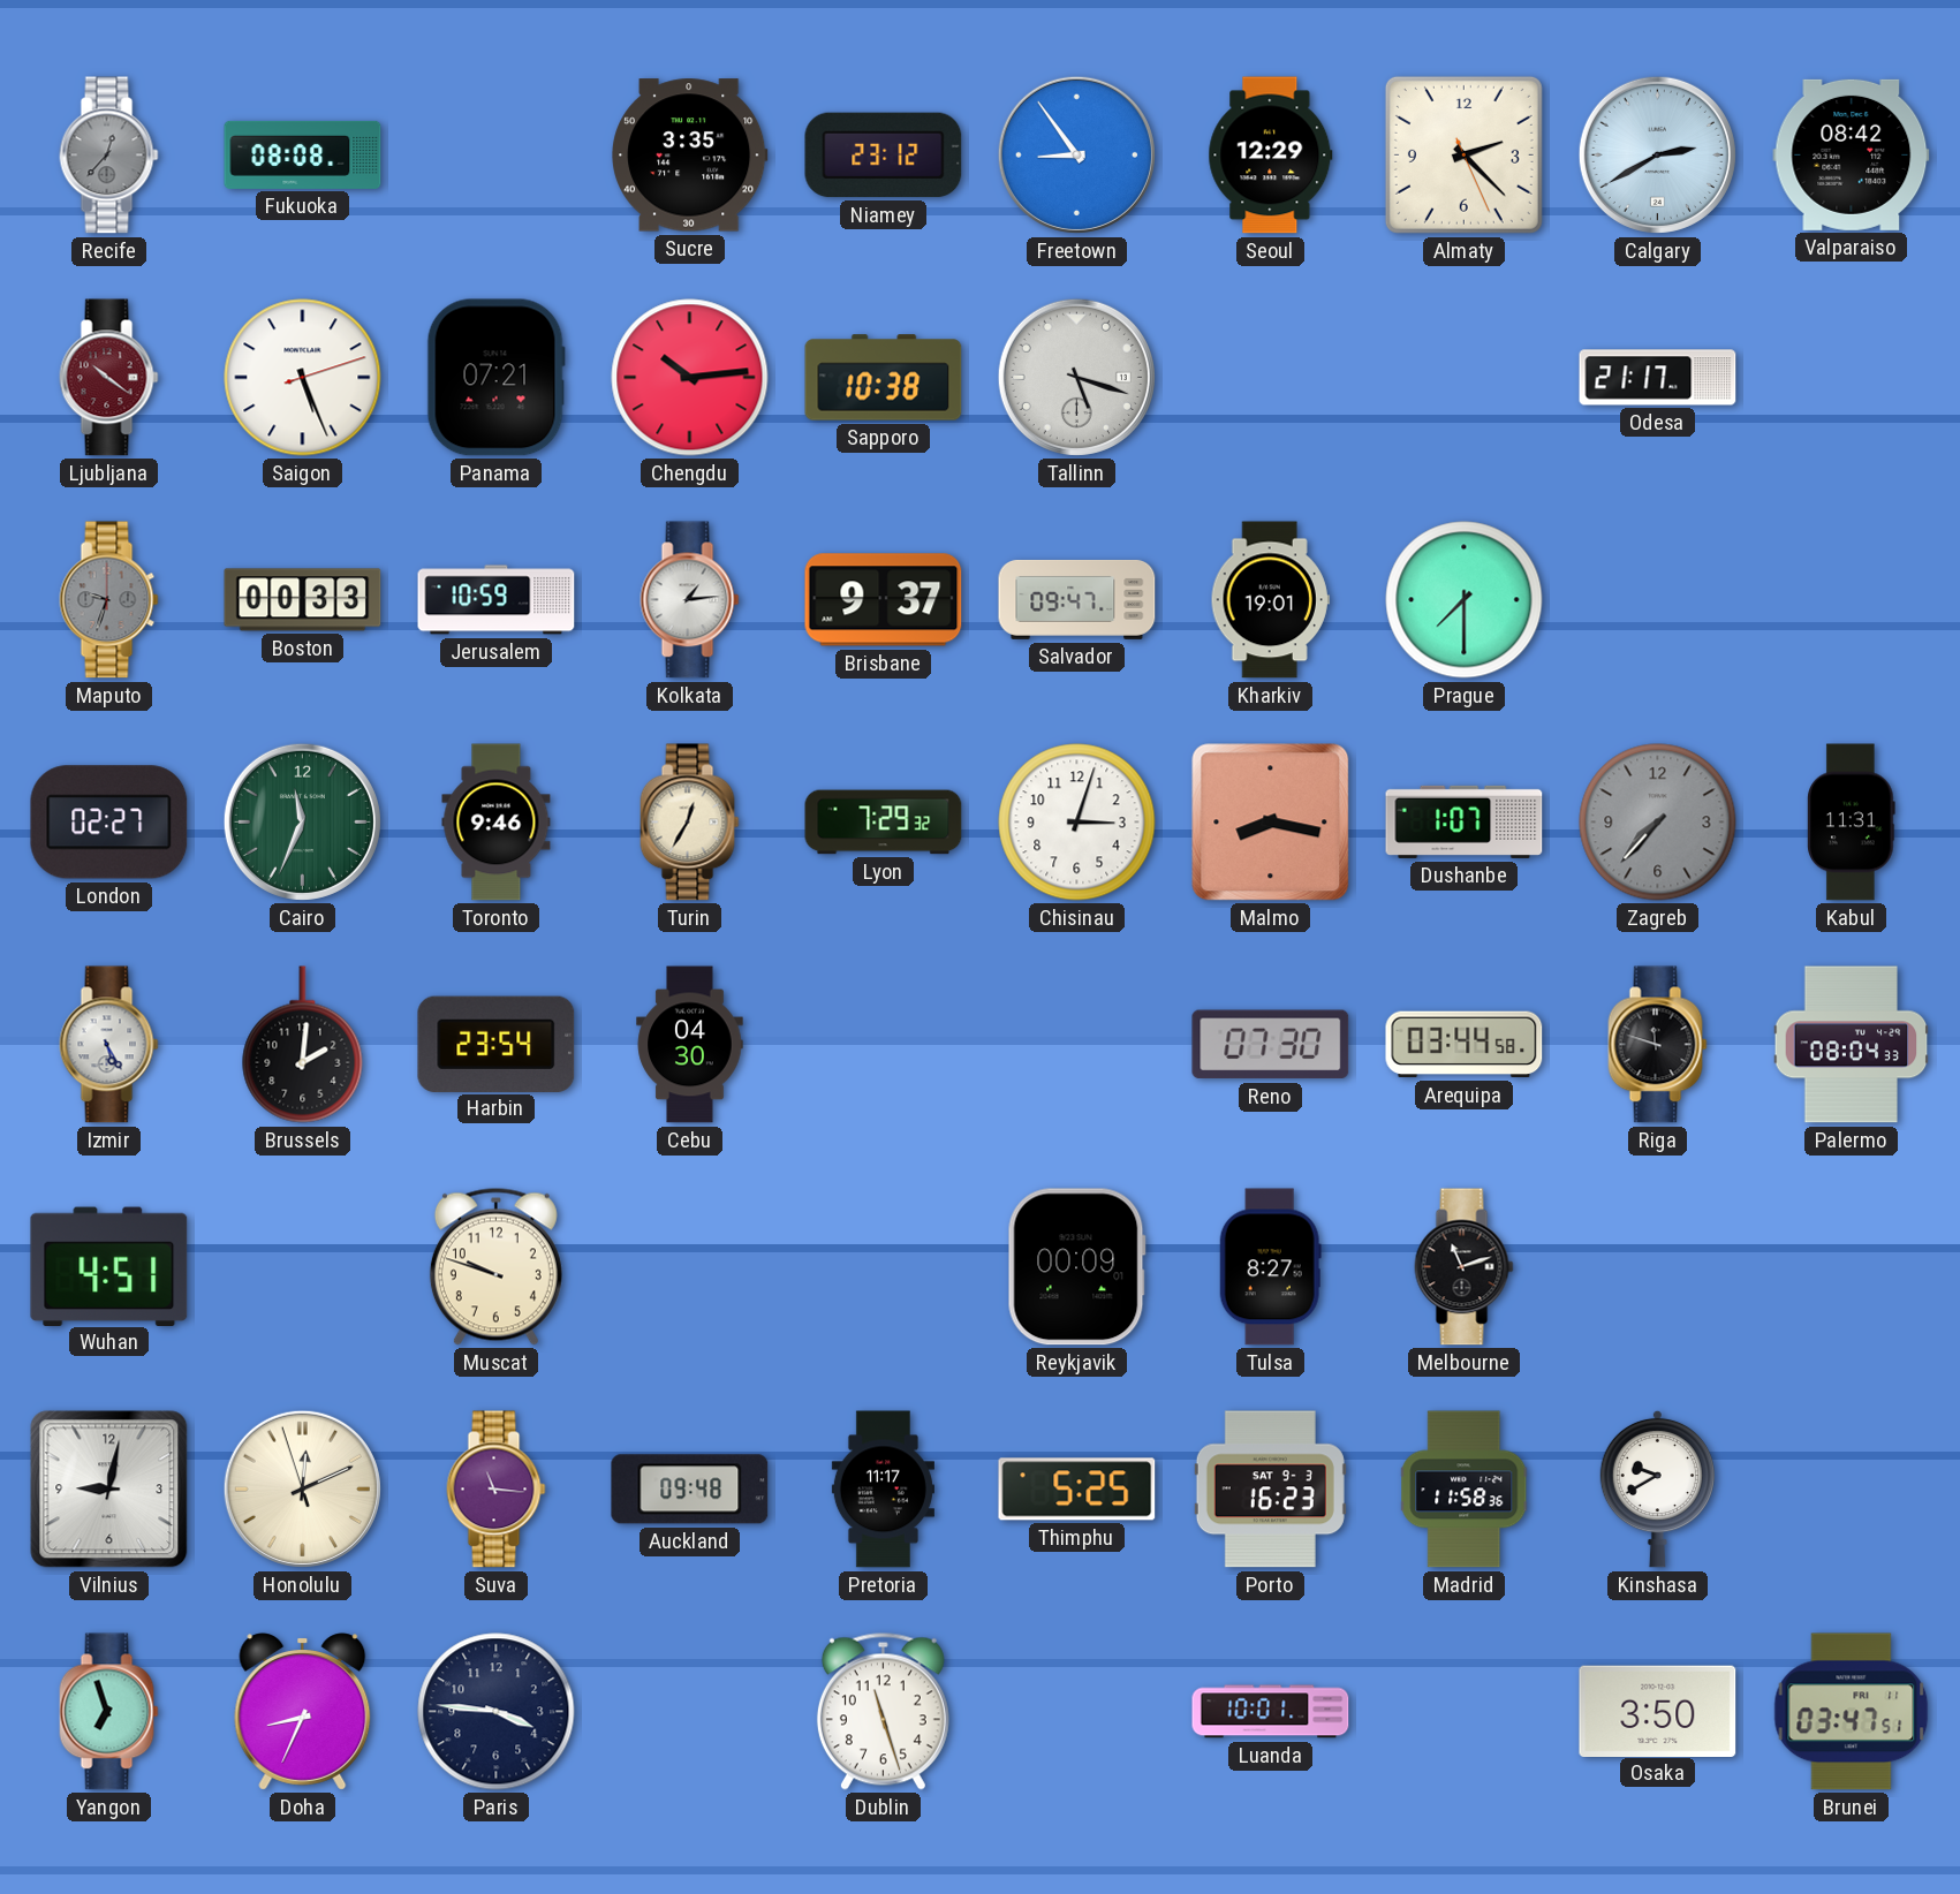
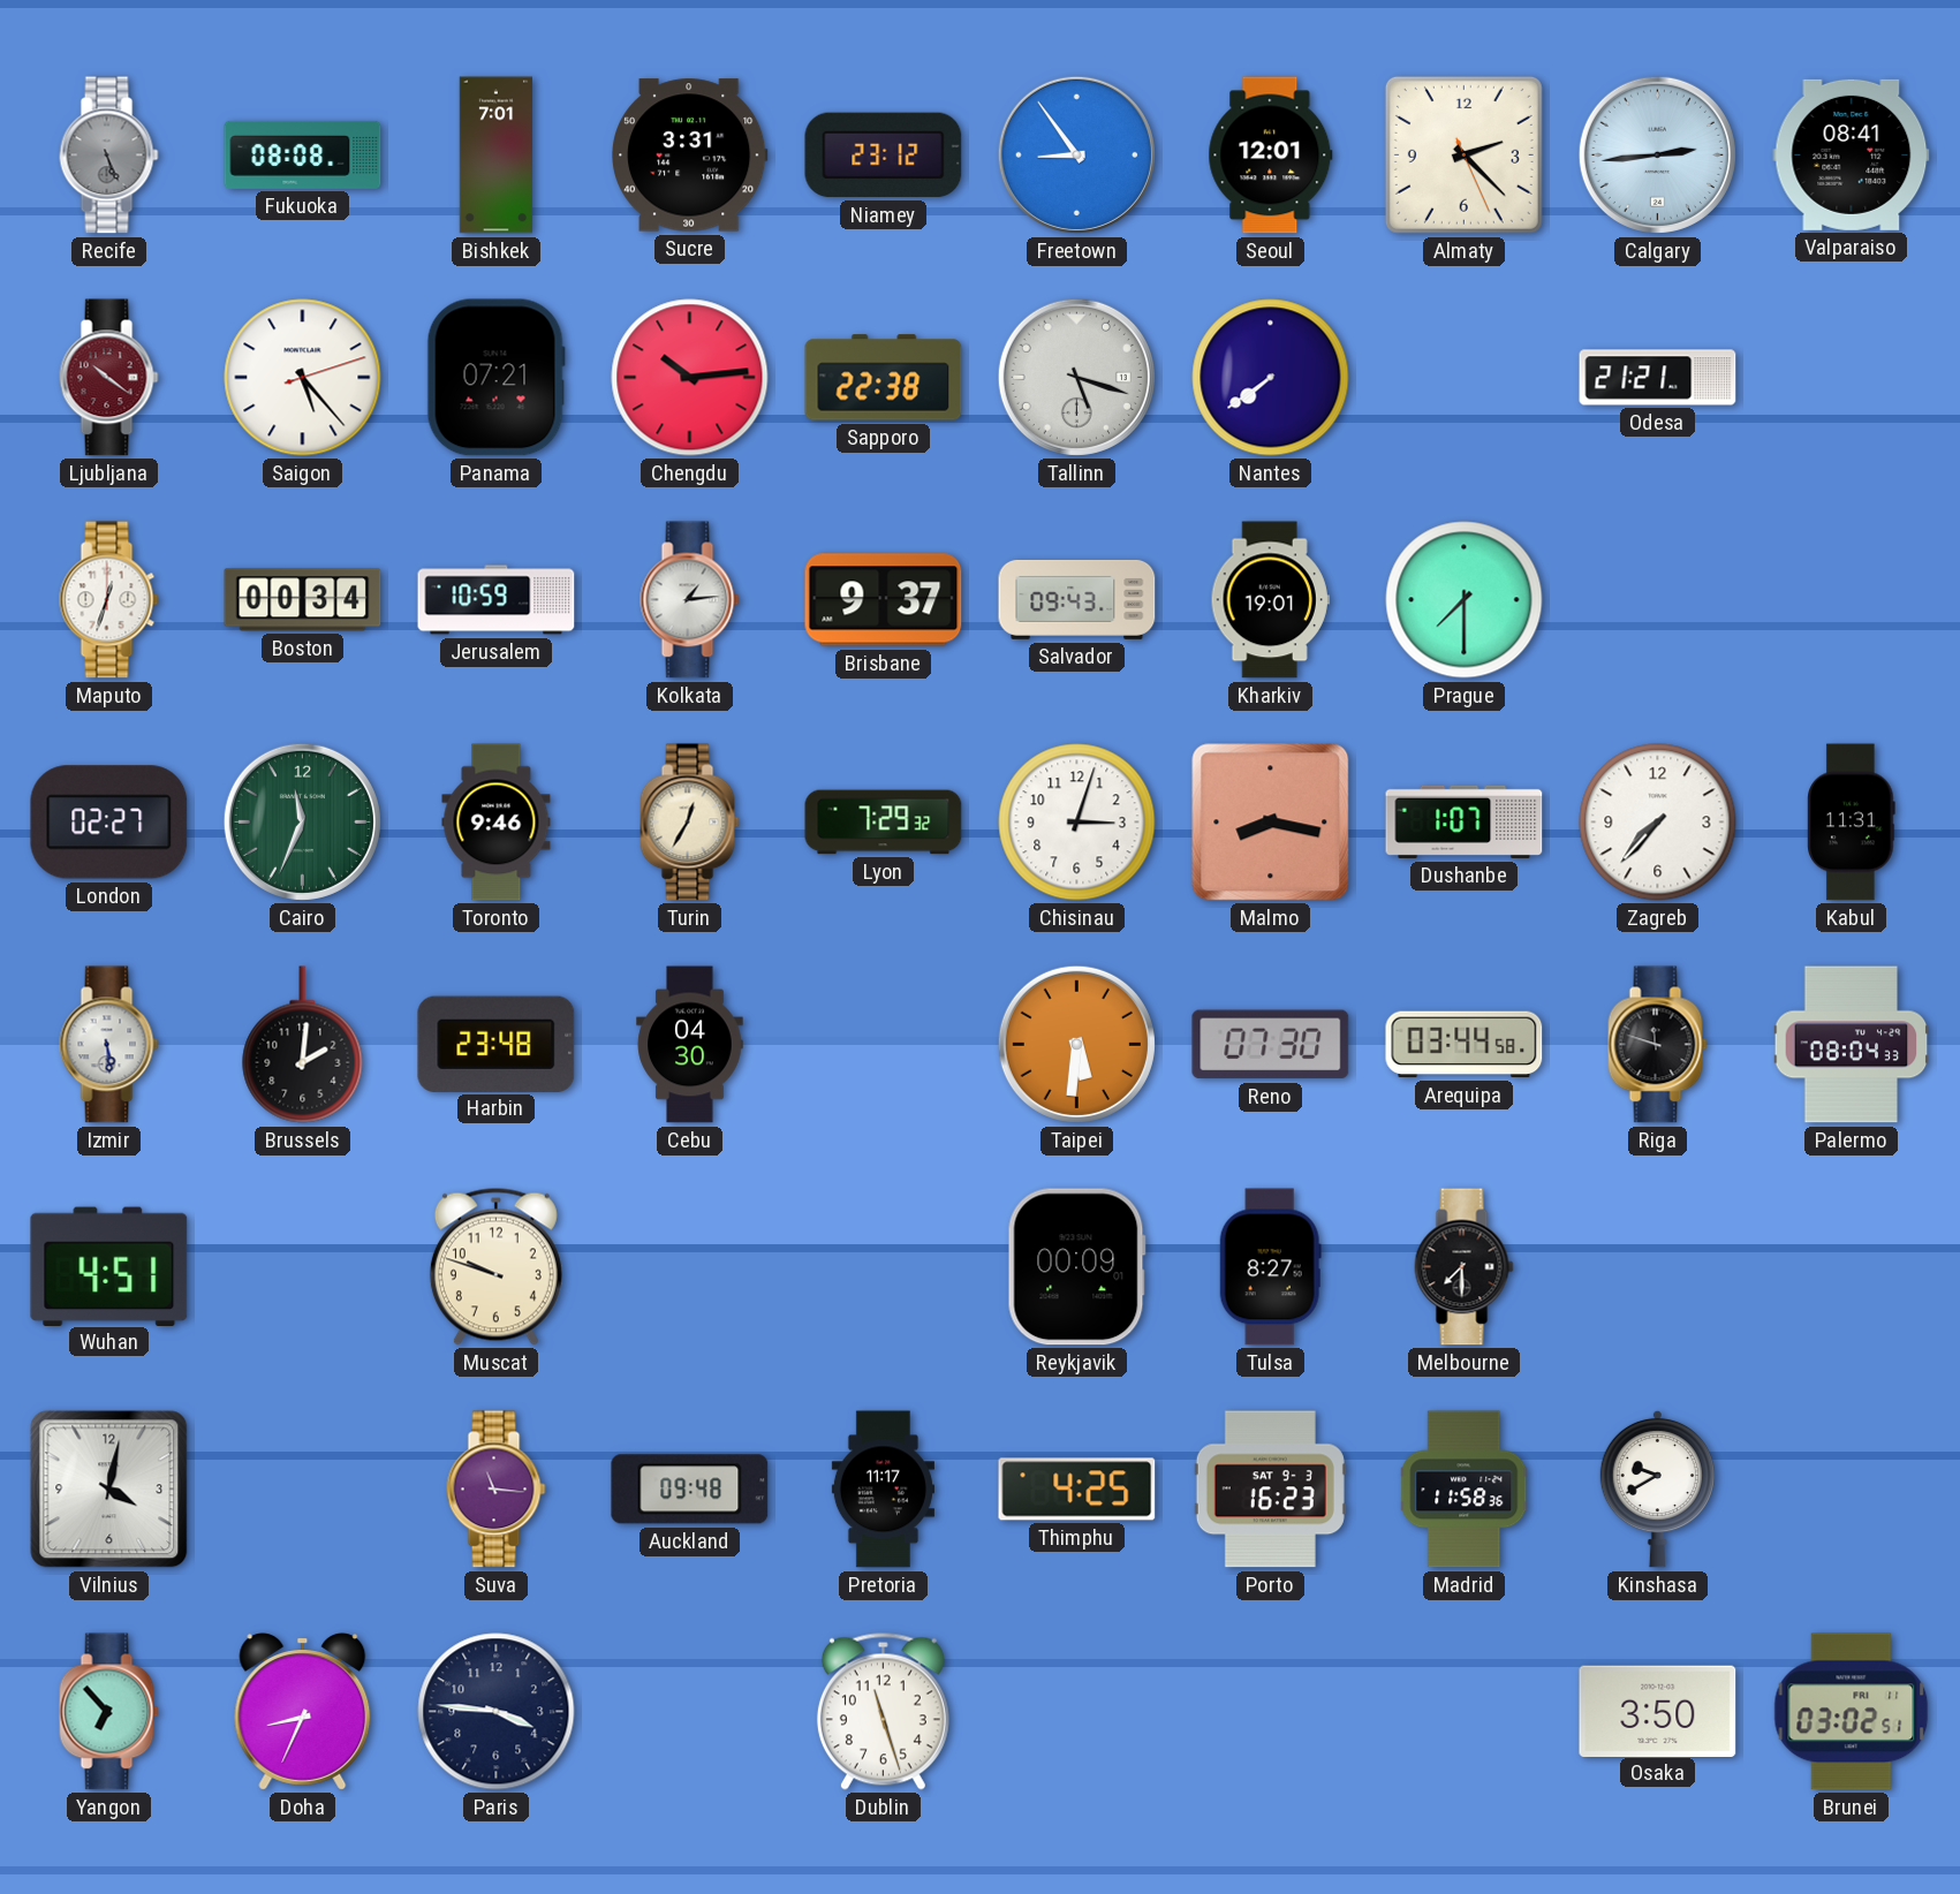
Recife: 12:37 -> 5:26 (109, 156)
Bishkek: none -> 7:01 (495, 156)
Sucre: 3:35 -> 3:31 (690, 156)
Seoul: 12:29 -> 12:01 (1271, 156)
Calgary: 2:40 -> 2:44 (1657, 154)
Valparaiso: 08:42 -> 08:41 (1852, 154)
Saigon: 5:26 -> 5:23 (303, 378)
Sapporo: 10:38 -> 22:38 (884, 378)
Nantes: none -> 7:39 (1271, 378)
Odesa: 21:17 -> 21:21 (1658, 378)
Maputo: 9:33 -> 12:33 (109, 600)
Maputo dial: grey -> white (109, 600)
Boston: 00:33 -> 00:34 (303, 600)
Salvador: 09:47 -> 09:43 (1077, 599)
Zagreb dial: grey -> white (1658, 823)
Izmir: 5:25 -> 5:29 (109, 1045)
Harbin: 23:54 -> 23:48 (497, 1044)
Taipei: none -> 5:31 (1076, 1044)
Melbourne: 11:12 -> 7:30 (1465, 1267)
Vilnius: 9:02 -> 4:02 (109, 1490)
Honolulu: 12:10 -> none (302, 1488)
Thimphu: 5:25 -> 4:25 (1077, 1490)
Yangon: 6:57 -> 6:53 (109, 1712)
Luanda: 10:01 -> none (1271, 1712)
Brunei: 03:47 -> 03:02 (1852, 1712)
